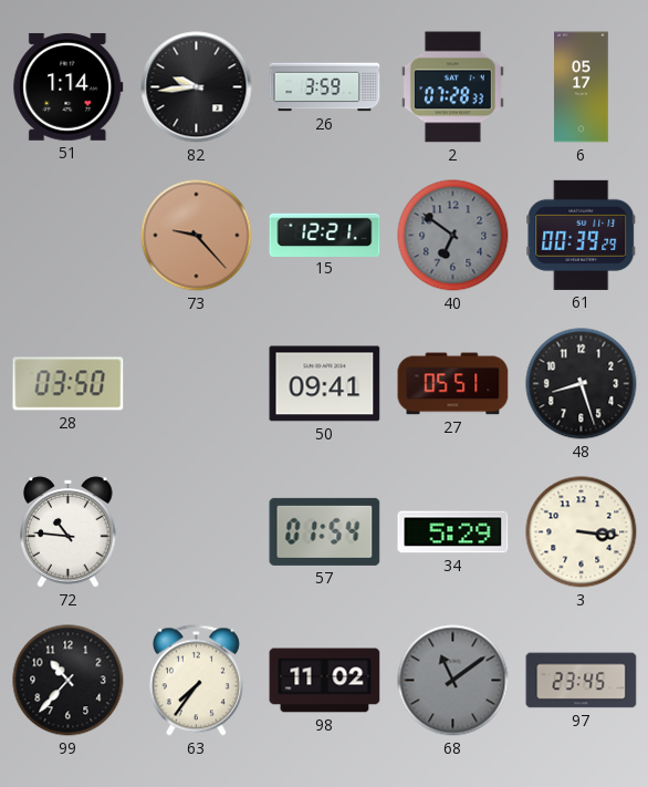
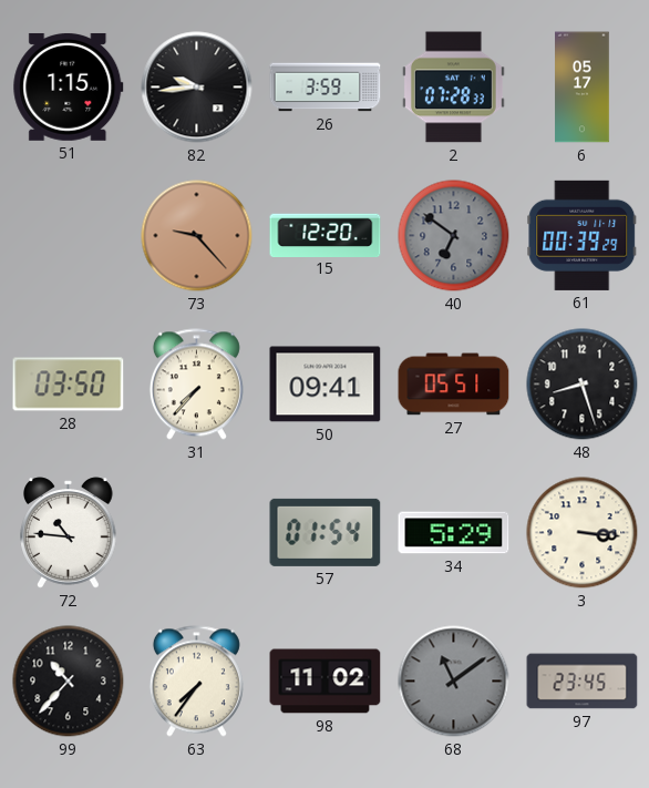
51: 1:14 -> 1:15 (69, 86)
15: 12:21 -> 12:20 (326, 235)
31: none -> 7:37 (196, 385)
